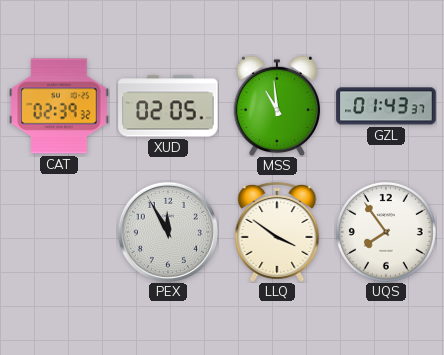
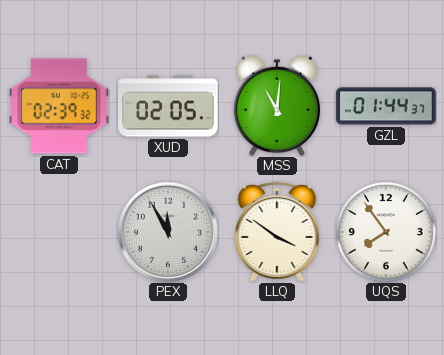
MSS: 10:59 -> 11:01 (277, 106)
GZL: 01:43 -> 01:44 (386, 106)
